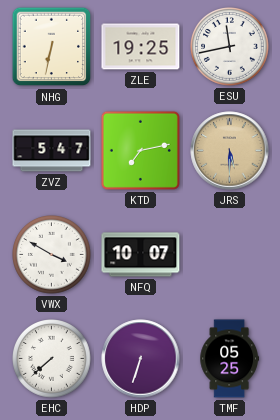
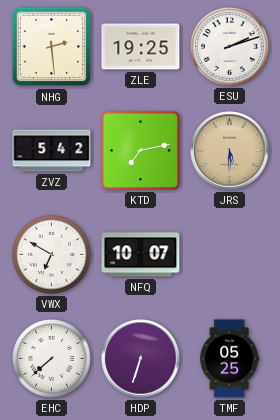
NHG: 6:32 -> 2:29 (52, 47)
ESU: 11:43 -> 2:12 (230, 47)
ZVZ: 5:47 -> 5:42 (52, 151)
VWX: 3:50 -> 6:50 (52, 255)
